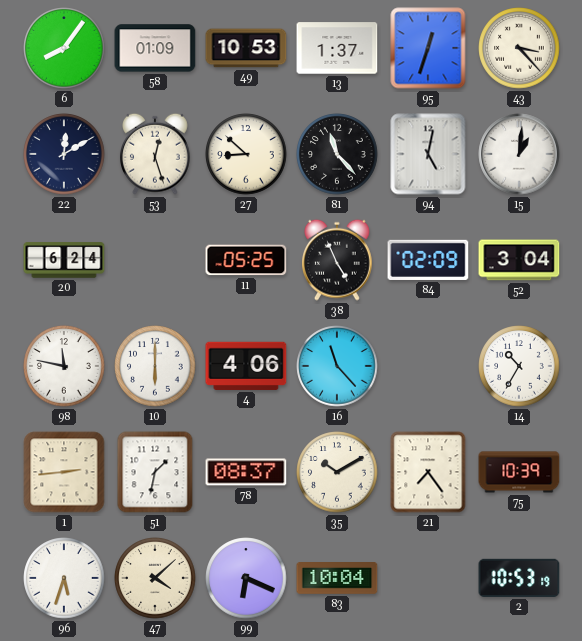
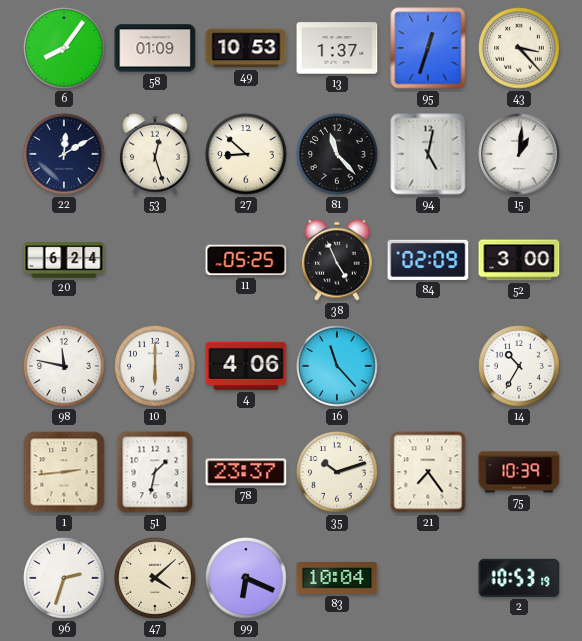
52: 3:04 -> 3:00 (519, 260)
78: 08:37 -> 23:37 (246, 472)
35: 10:10 -> 10:12 (337, 472)
96: 5:33 -> 2:33 (64, 578)
